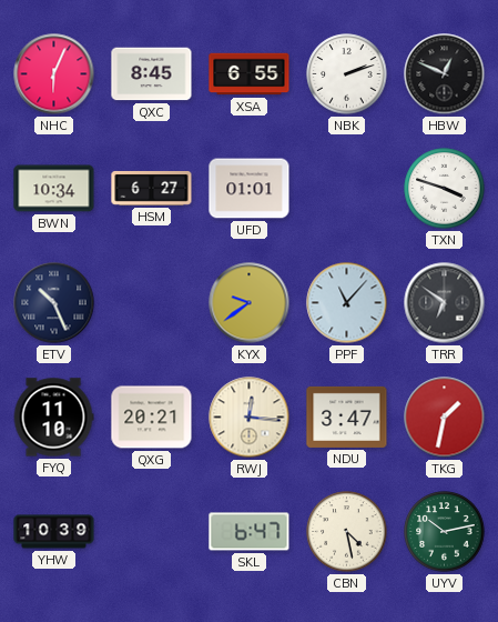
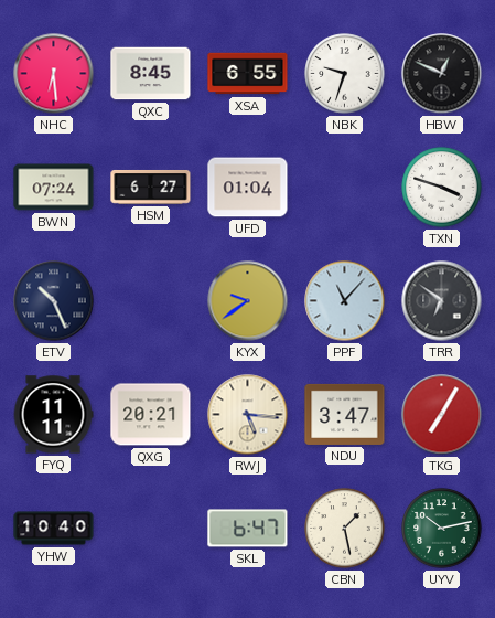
NHC: 6:04 -> 6:29 (54, 74)
NBK: 2:12 -> 9:33 (345, 74)
BWN: 10:34 -> 07:24 (54, 188)
UFD: 01:01 -> 01:04 (248, 188)
FYQ: 11:10 -> 11:11 (53, 415)
RWJ: 12:16 -> 5:16 (248, 415)
TKG: 1:32 -> 7:05 (442, 415)
YHW: 10:39 -> 10:40 (54, 529)
CBN: 4:28 -> 1:28 (345, 529)
